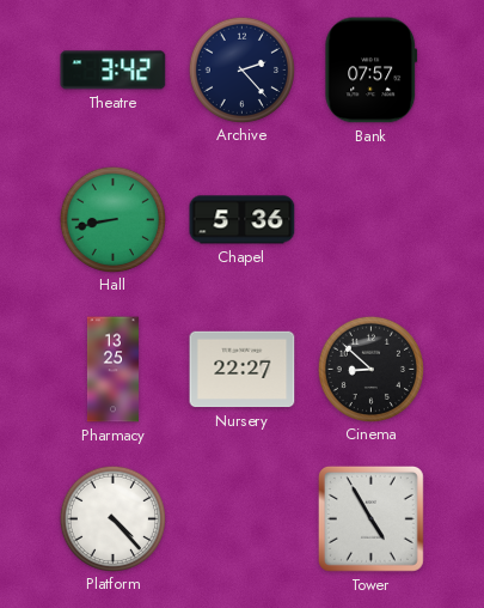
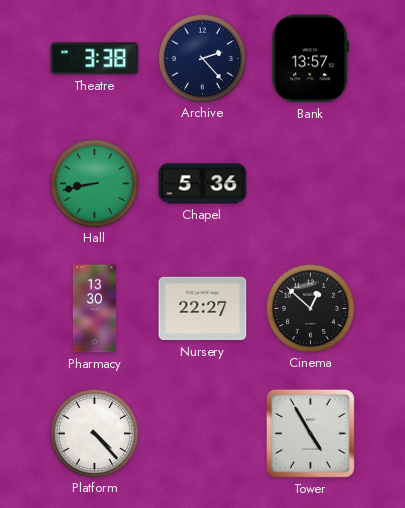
Theatre: 3:42 -> 3:38 (95, 59)
Bank: 07:57 -> 13:57 (311, 59)
Pharmacy: 13:25 -> 13:30 (94, 309)
Cinema: 8:52 -> 12:52 (310, 308)
